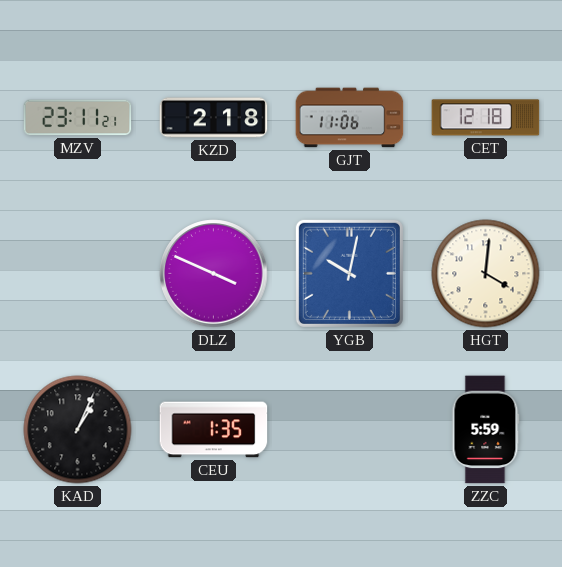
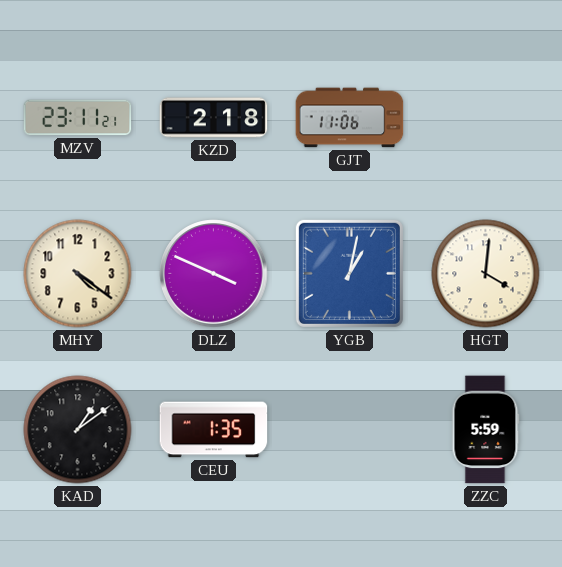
CET: 12:18 -> none (486, 118)
MHY: none -> 4:21 (78, 274)
YGB: 10:02 -> 1:02 (349, 273)
KAD: 1:04 -> 1:09 (78, 430)
